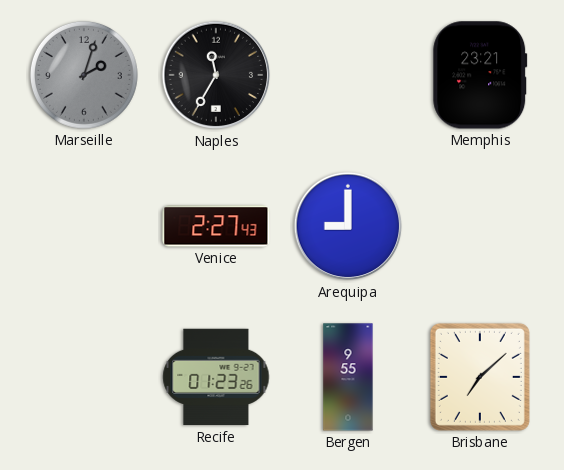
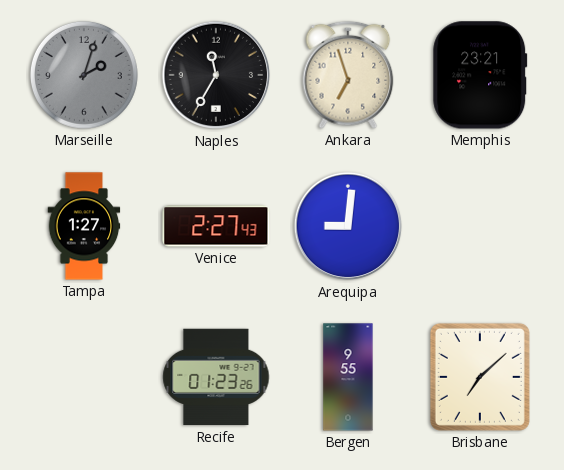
Ankara: none -> 6:57 (348, 75)
Tampa: none -> 1:27 (84, 226)
Arequipa: 9:00 -> 9:01 (348, 226)
